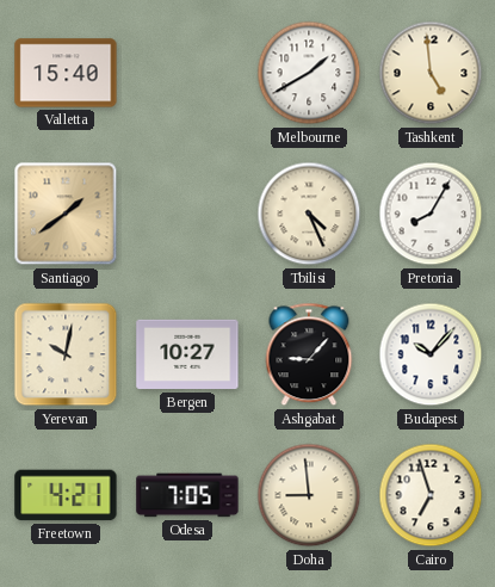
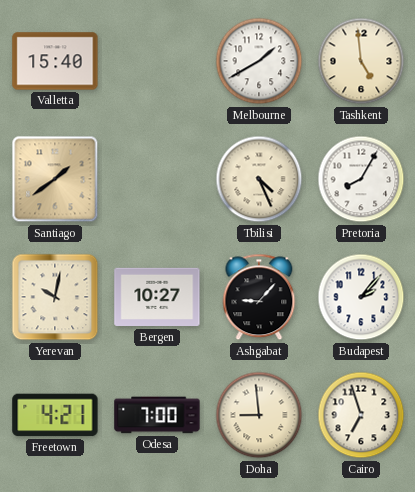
Budapest: 10:07 -> 2:07 (361, 297)
Odesa: 7:05 -> 7:00 (157, 415)
